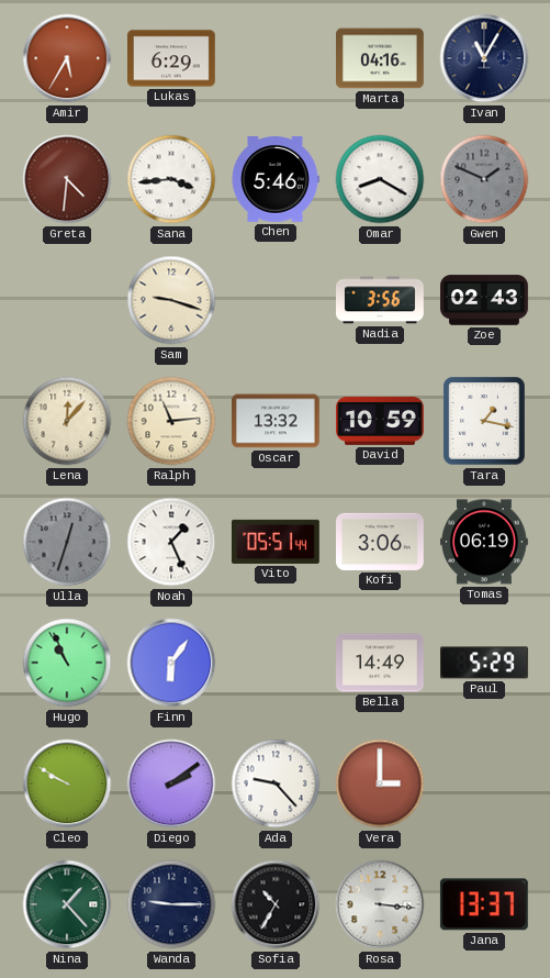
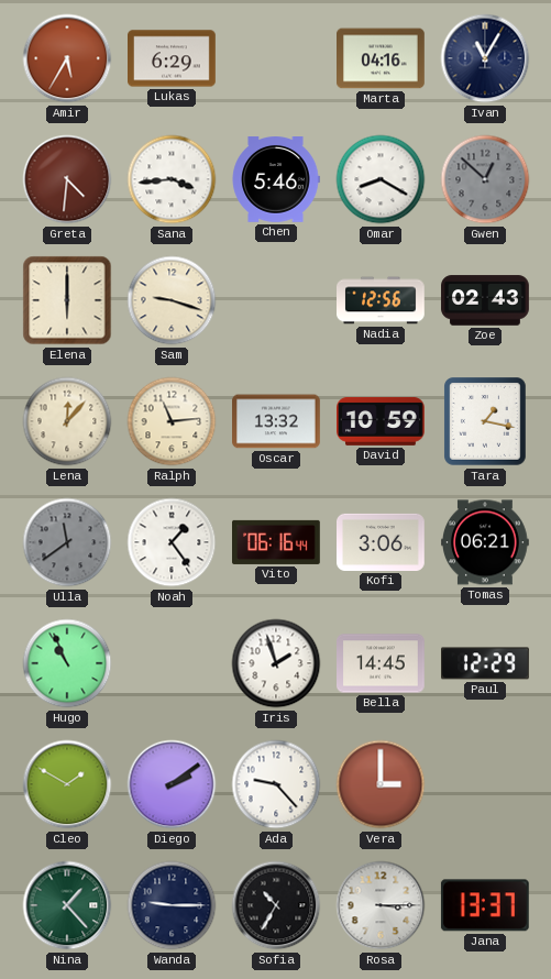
Gwen: 1:49 -> 12:52 (485, 179)
Elena: none -> 6:00 (67, 300)
Nadia: 3:56 -> 12:56 (382, 300)
Ulla: 12:33 -> 11:39 (67, 542)
Noah: 1:26 -> 1:24 (172, 542)
Vito: 05:51 -> 06:16 (277, 542)
Tomas: 06:19 -> 06:21 (486, 542)
Finn: 6:06 -> none (171, 663)
Iris: none -> 1:57 (276, 663)
Bella: 14:49 -> 14:45 (382, 663)
Paul: 5:29 -> 12:29 (486, 663)
Cleo: 9:50 -> 1:50 (67, 784)
Rosa: 3:16 -> 3:15 (381, 905)
